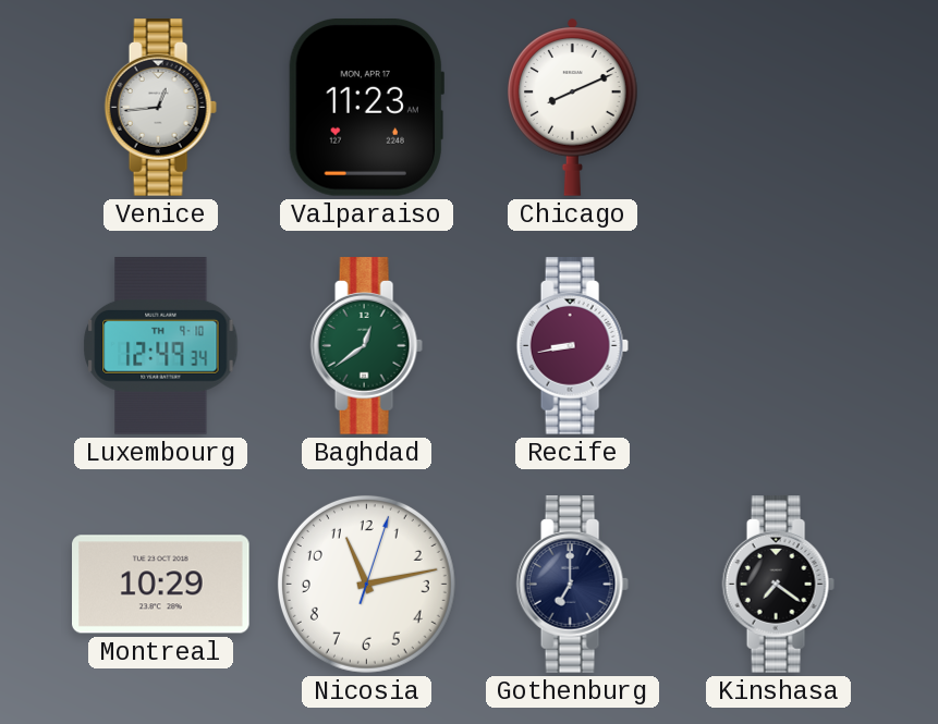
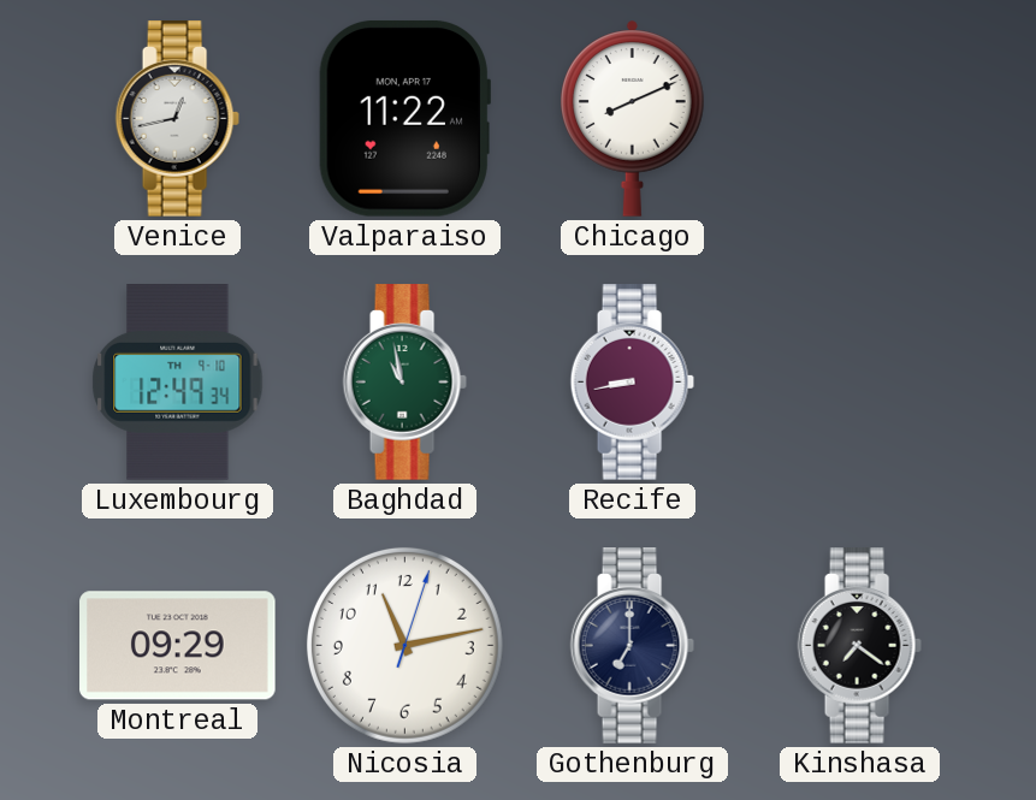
Venice: 12:44 -> 12:43 (177, 119)
Valparaiso: 11:23 -> 11:22 (404, 118)
Baghdad: 12:39 -> 10:58 (404, 383)
Montreal: 10:29 -> 09:29 (178, 646)
